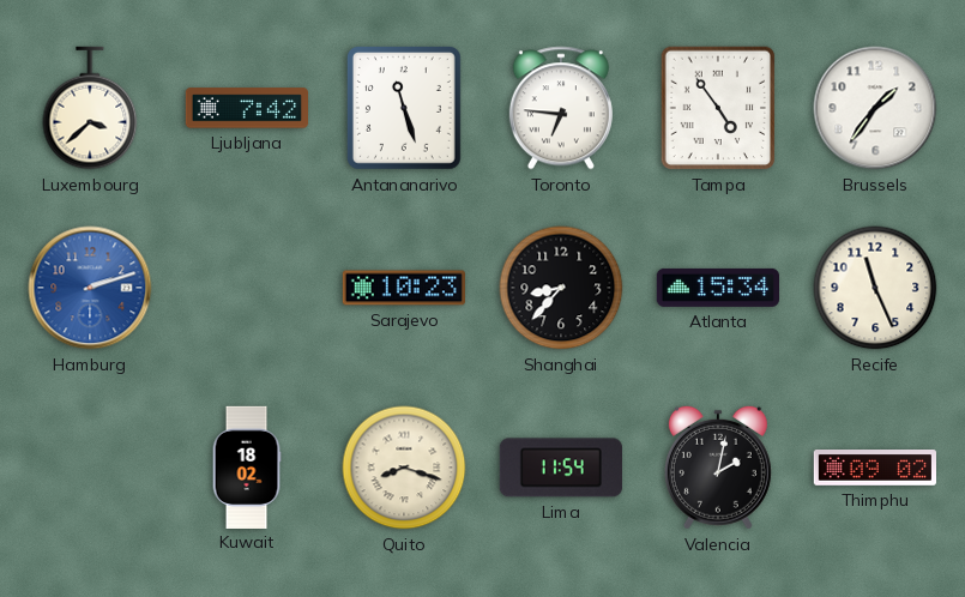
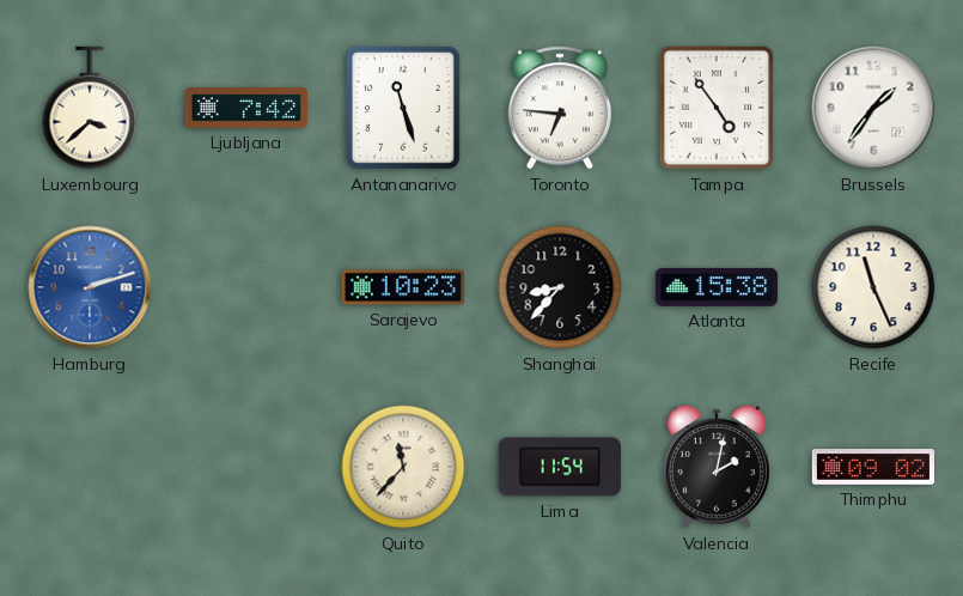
Atlanta: 15:34 -> 15:38 (715, 287)
Kuwait: 18:02 -> none (247, 466)
Quito: 8:18 -> 11:37 (403, 467)
